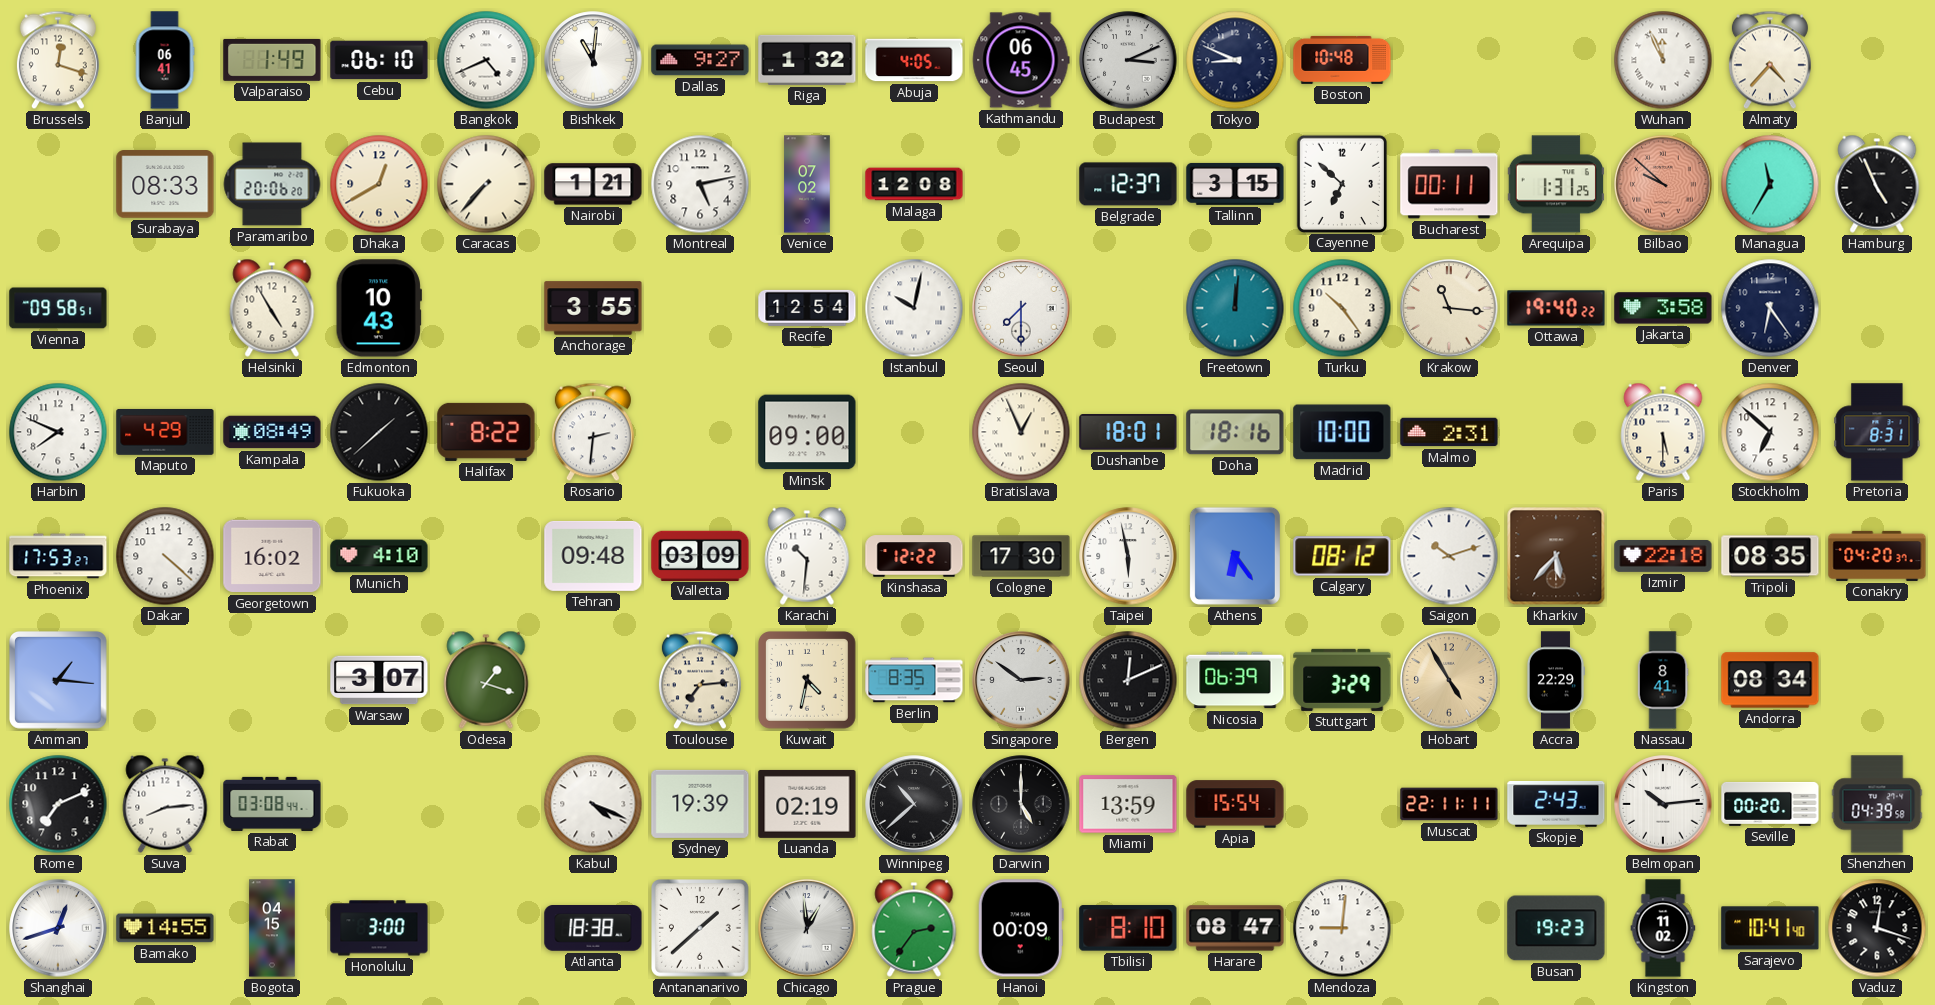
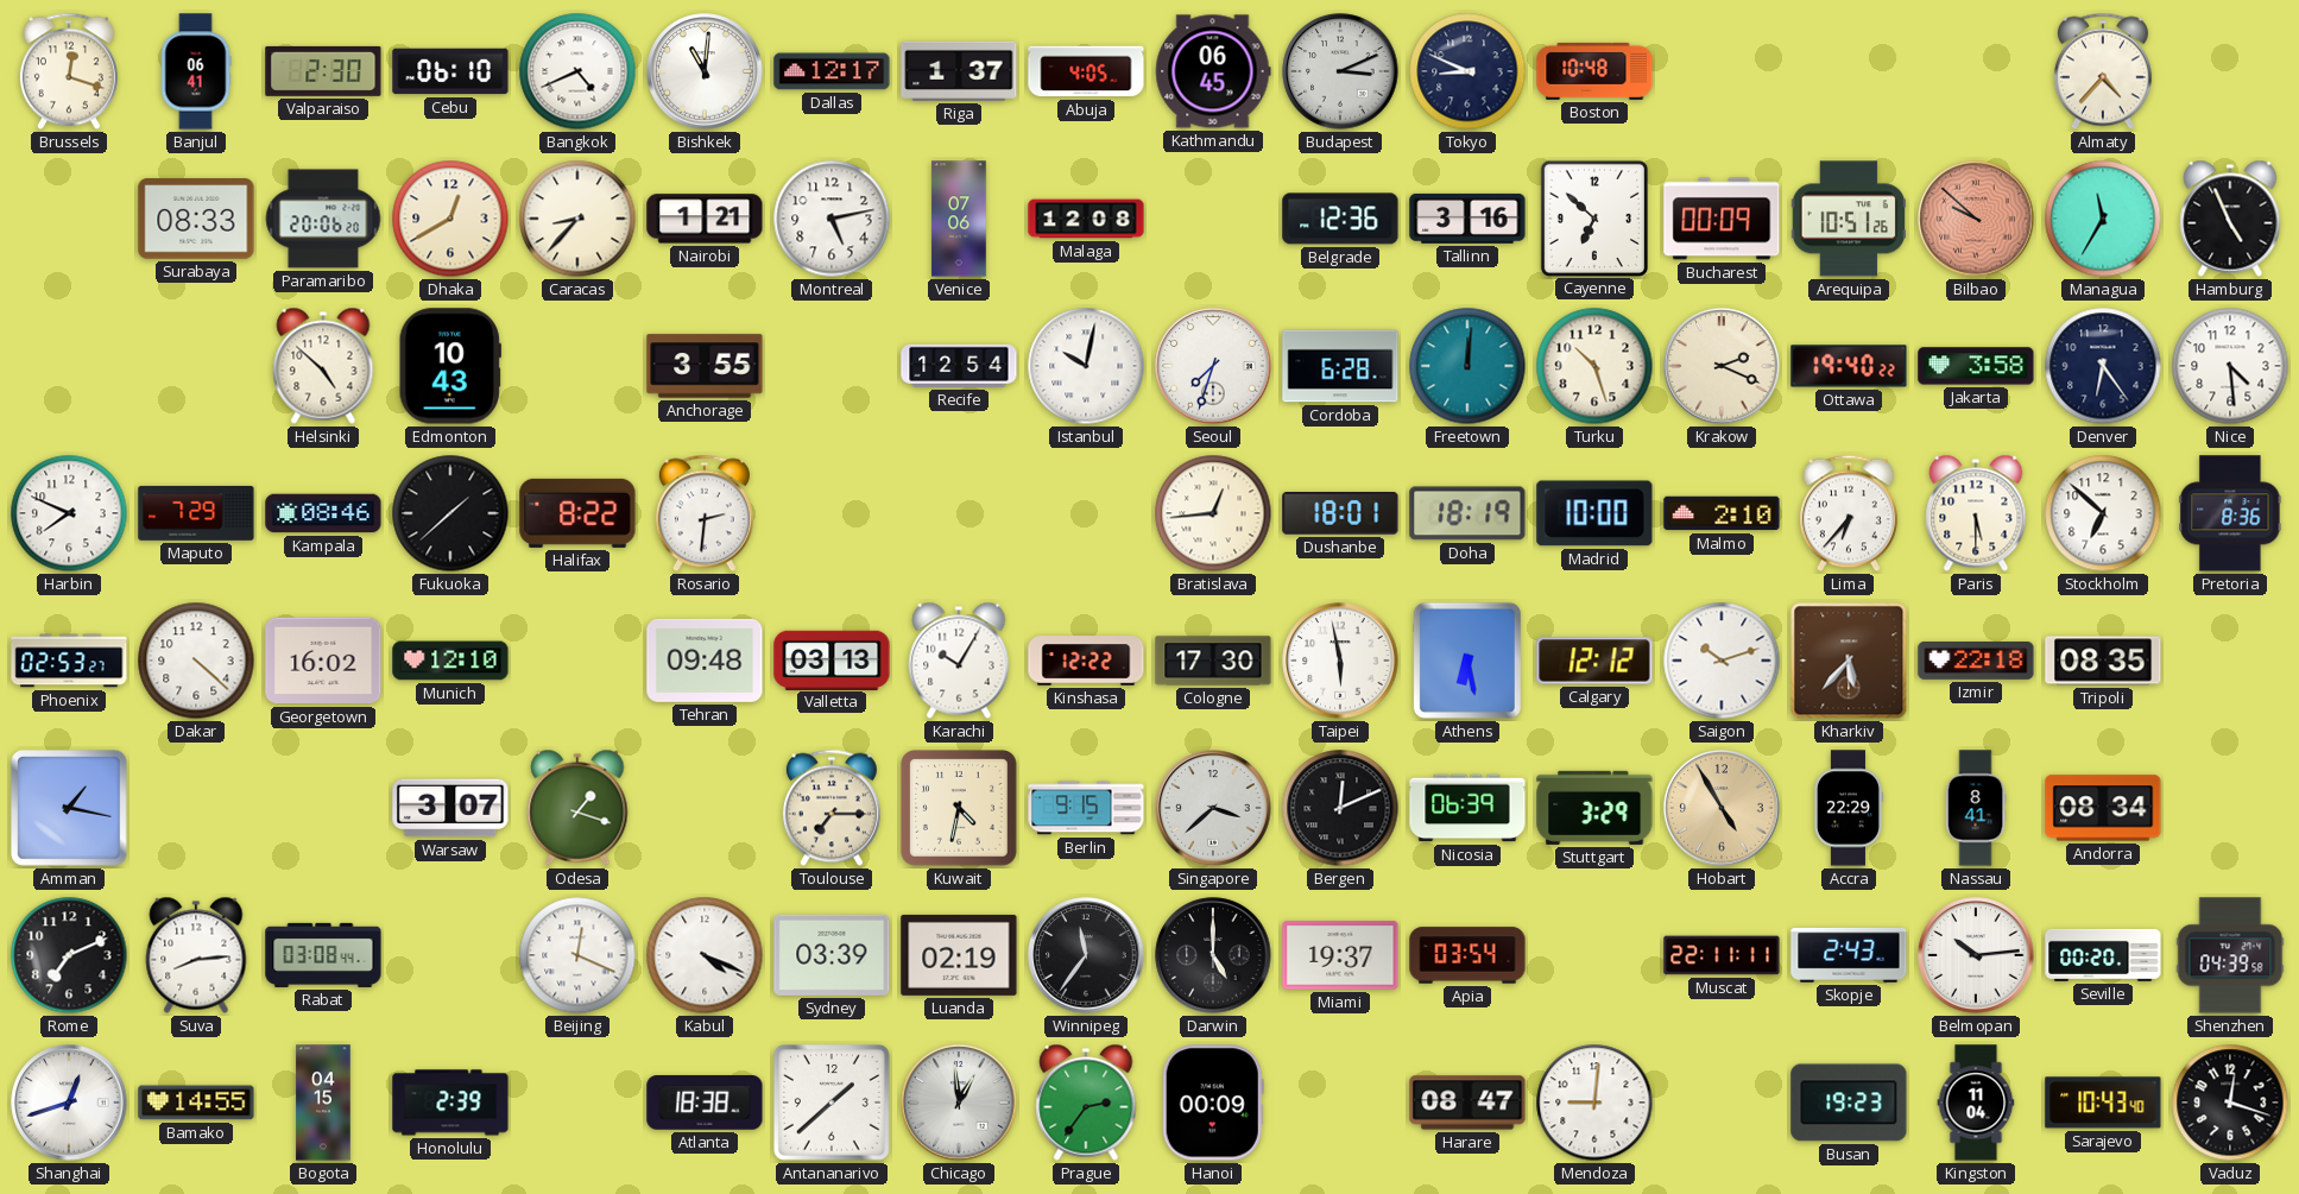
Valparaiso: 1:49 -> 2:30 (323, 71)
Dallas: 9:27 -> 12:17 (832, 71)
Riga: 1:32 -> 1:37 (959, 71)
Wuhan: 11:56 -> none (1663, 60)
Caracas: 7:37 -> 8:37 (577, 219)
Venice: 07:02 -> 07:06 (959, 219)
Belgrade: 12:37 -> 12:36 (1340, 219)
Tallinn: 3:15 -> 3:16 (1467, 219)
Bucharest: 00:11 -> 00:09 (1722, 219)
Arequipa: 1:31 -> 10:51 (1848, 219)
Vienna: 09:58 -> none (58, 308)
Helsinki: 4:55 -> 4:52 (323, 366)
Seoul: 7:30 -> 7:33 (1213, 366)
Cordoba: none -> 6:28 (1340, 366)
Turku: 10:24 -> 10:27 (1594, 366)
Krakow: 11:16 -> 2:19 (1722, 366)
Nice: none -> 4:29 (2230, 366)
Maputo: 4:29 -> 7:29 (196, 513)
Kampala: 08:49 -> 08:46 (323, 513)
Minsk: 09:00 -> none (807, 432)
Bratislava: 12:56 -> 12:44 (1213, 513)
Doha: 18:16 -> 18:19 (1467, 513)
Malmo: 2:31 -> 2:10 (1722, 513)
Lima: none -> 6:37 (1849, 513)
Pretoria: 8:31 -> 8:36 (2230, 513)
Phoenix: 17:53 -> 02:53 (69, 661)
Munich: 4:10 -> 12:10 (450, 661)
Valletta: 03:09 -> 03:13 (832, 659)
Karachi: 10:31 -> 10:05 (959, 661)
Athens: 6:24 -> 6:28 (1467, 661)
Calgary: 08:12 -> 12:12 (1594, 661)
Conakry: 04:20 -> none (1877, 556)
Amman: 1:16 -> 1:17 (69, 808)
Toulouse: 7:14 -> 7:15 (832, 808)
Berlin: 8:35 -> 9:15 (1086, 808)
Singapore: 2:51 -> 3:38 (1213, 808)
Beijing: none -> 12:19 (577, 955)
Sydney: 19:39 -> 03:39 (832, 955)
Winnipeg: 10:38 -> 11:36 (1086, 955)
Miami: 13:59 -> 19:37 (1340, 955)
Apia: 15:54 -> 03:54 (1467, 955)
Honolulu: 3:00 -> 2:39 (450, 1103)
Tbilisi: 8:10 -> none (1128, 928)
Kingston: 11:02 -> 11:04 (1976, 1103)
Sarajevo: 10:41 -> 10:43 (2103, 1103)
